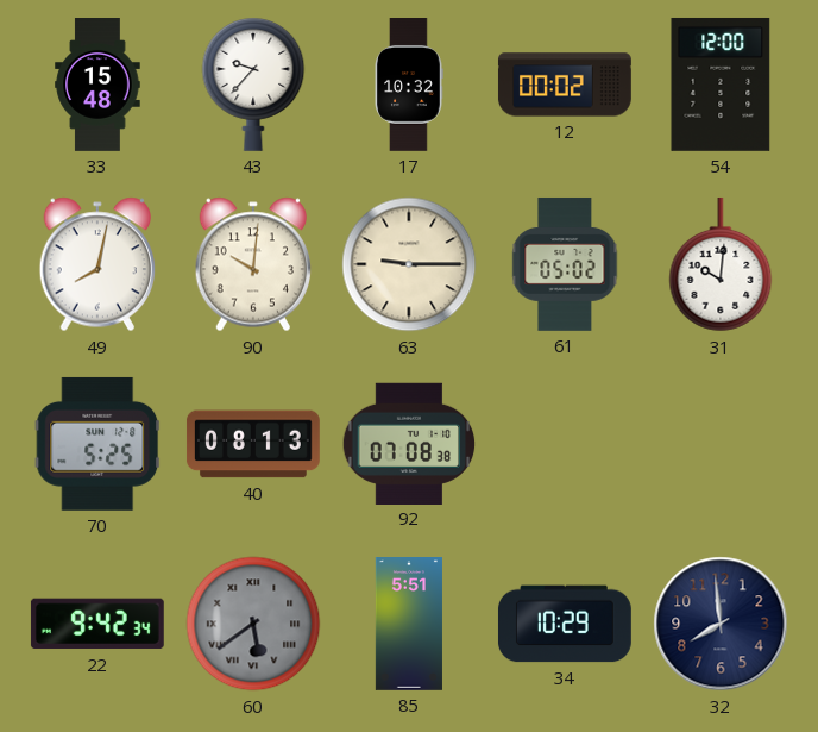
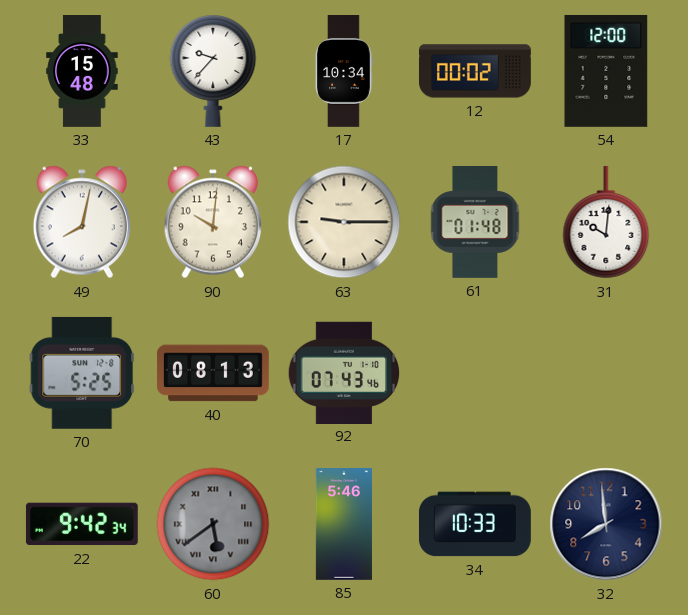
17: 10:32 -> 10:34 (344, 72)
61: 05:02 -> 01:48 (475, 222)
92: 07:08 -> 07:43 (344, 372)
85: 5:51 -> 5:46 (344, 525)
34: 10:29 -> 10:33 (475, 524)
